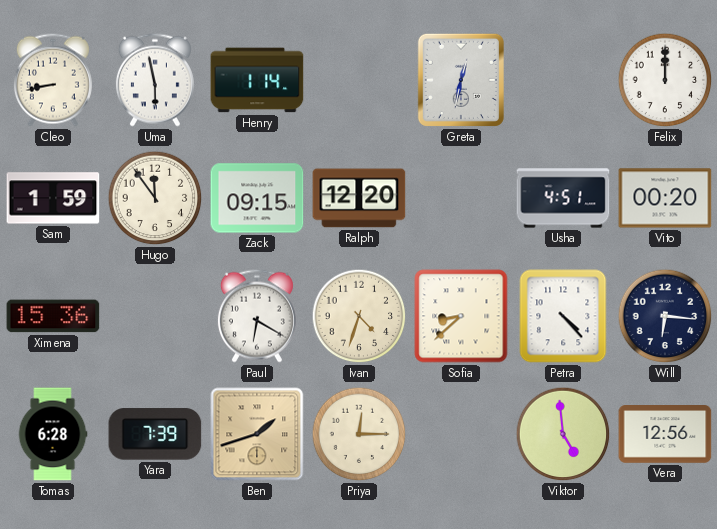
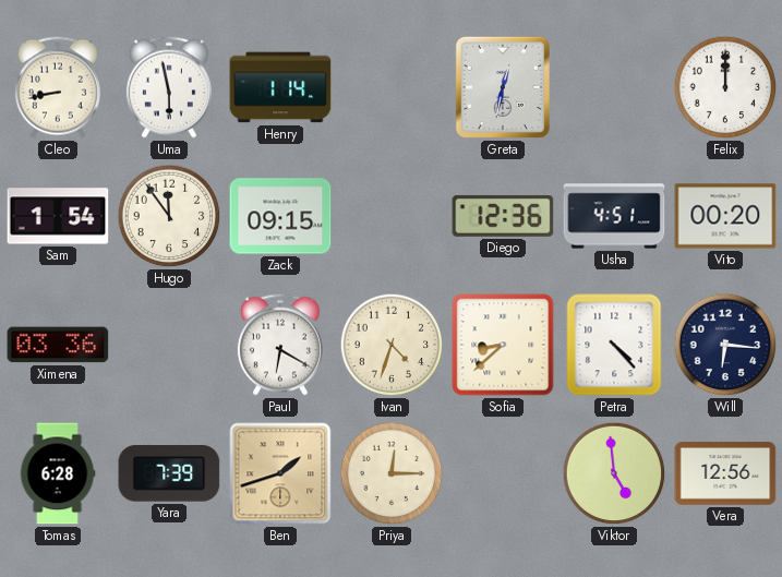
Sam: 1:59 -> 1:54 (58, 216)
Ralph: 12:20 -> none (359, 198)
Diego: none -> 12:36 (503, 216)
Ximena: 15:36 -> 03:36 (58, 345)
